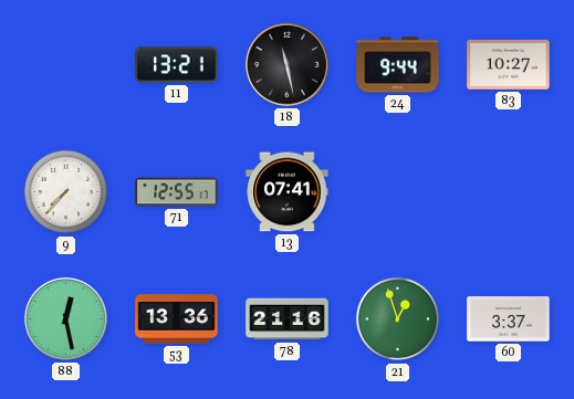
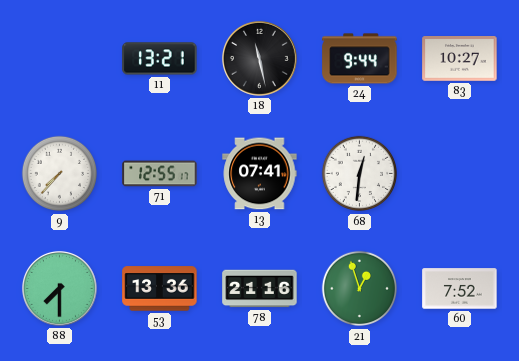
68: none -> 12:31 (360, 174)
88: 12:28 -> 7:30 (59, 288)
60: 3:37 -> 7:52 (460, 289)
